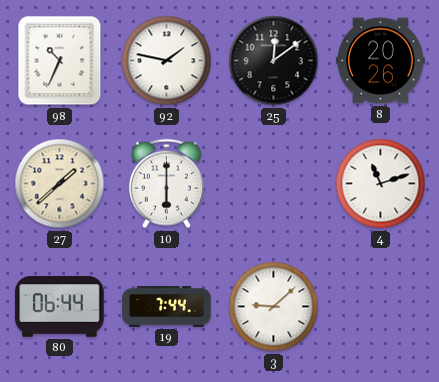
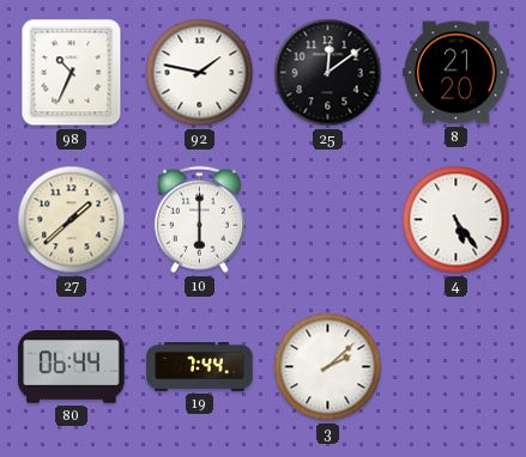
8: 20:26 -> 21:20 (457, 73)
4: 11:12 -> 5:24 (457, 220)
3: 9:08 -> 2:08 (328, 367)
